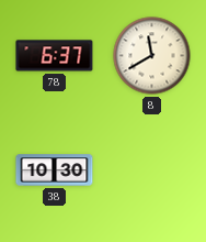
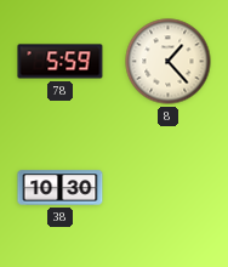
78: 6:37 -> 5:59 (61, 62)
8: 11:40 -> 1:23 (169, 62)
